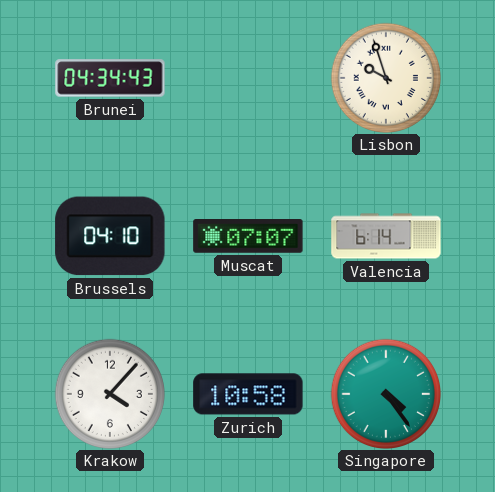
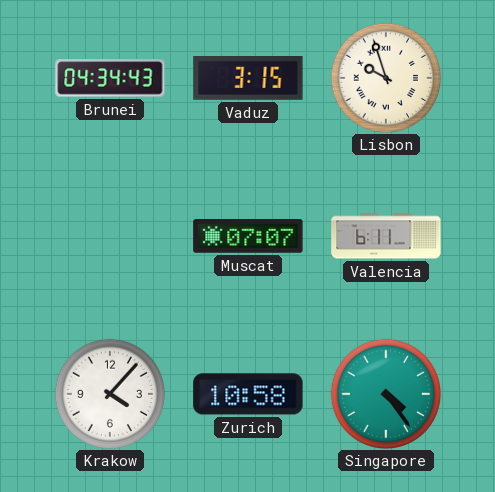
Vaduz: none -> 3:15 (248, 79)
Brussels: 04:10 -> none (110, 236)
Valencia: 6:14 -> 6:11 (386, 236)
